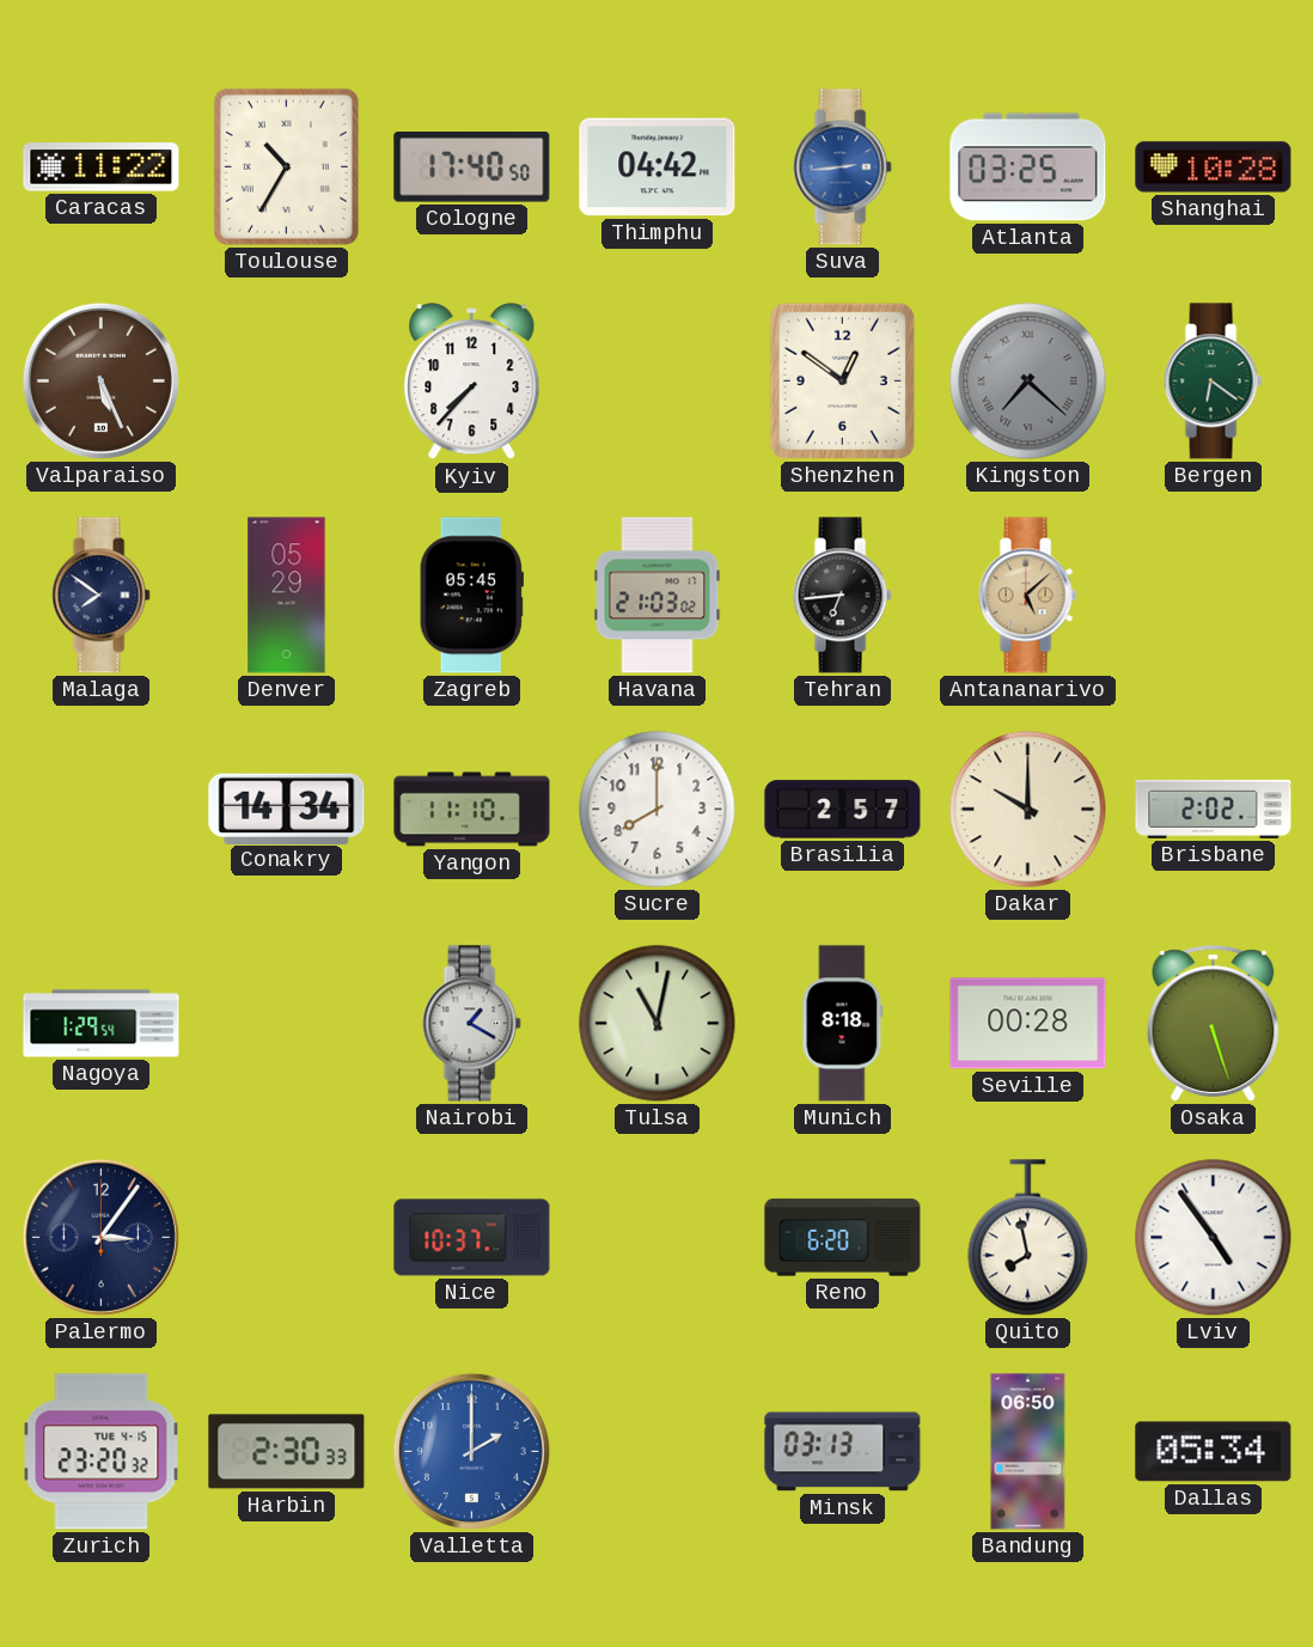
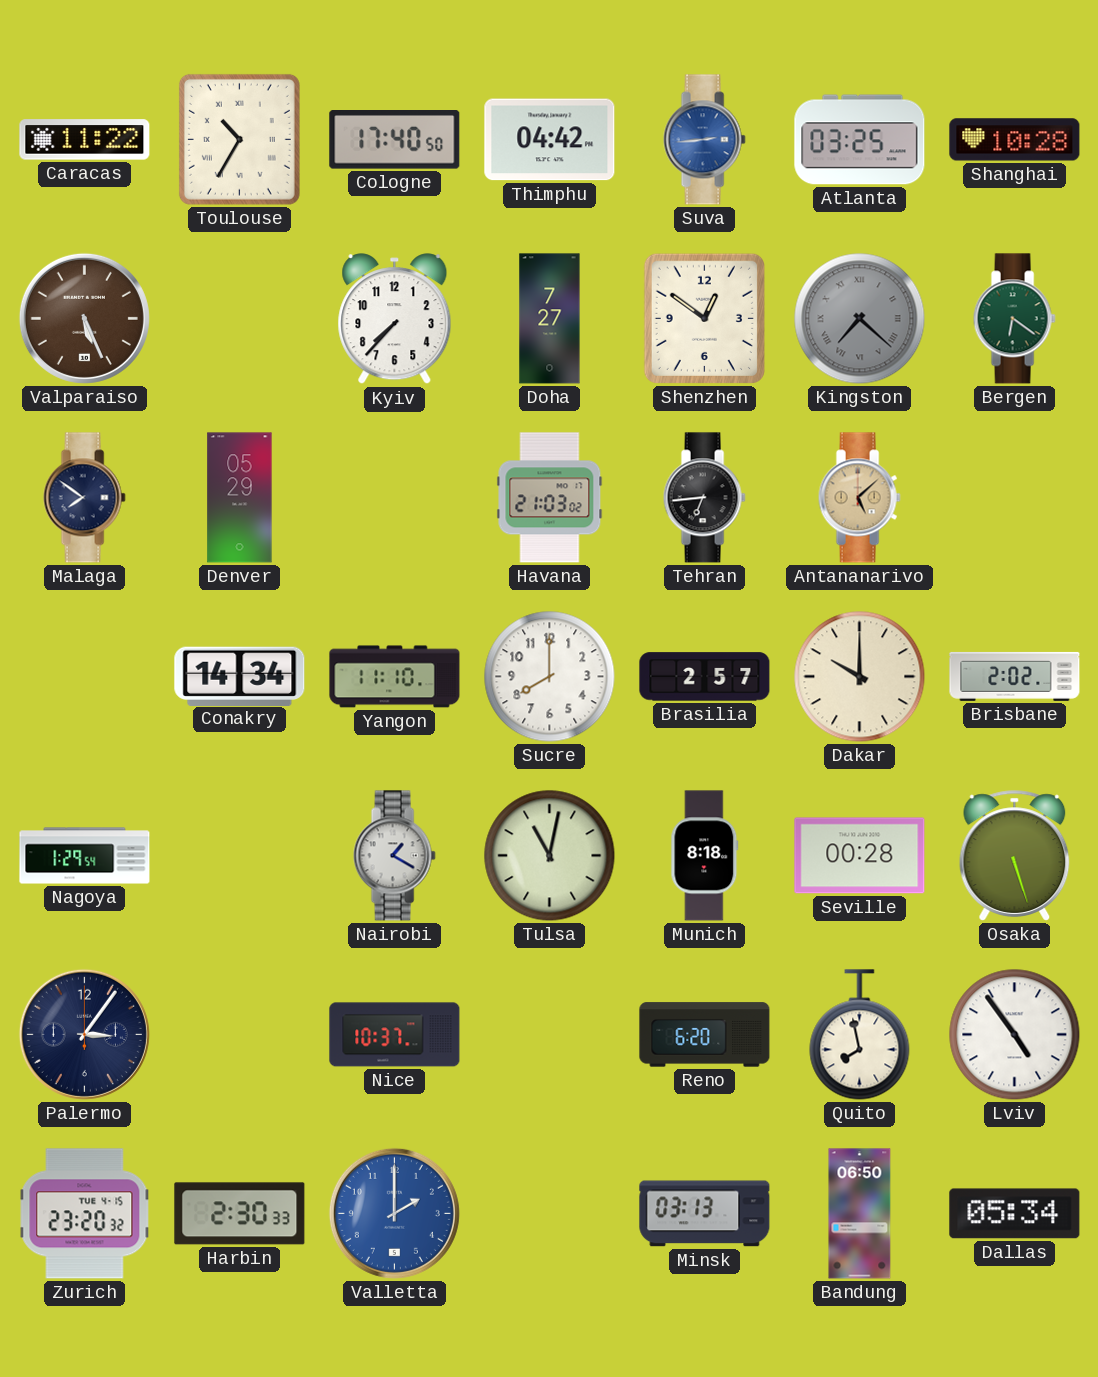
Doha: none -> 7:27 (550, 319)
Zagreb: 05:45 -> none (471, 596)
